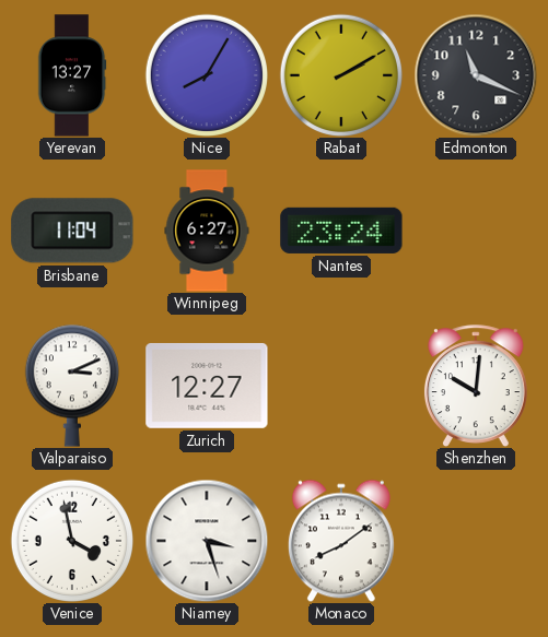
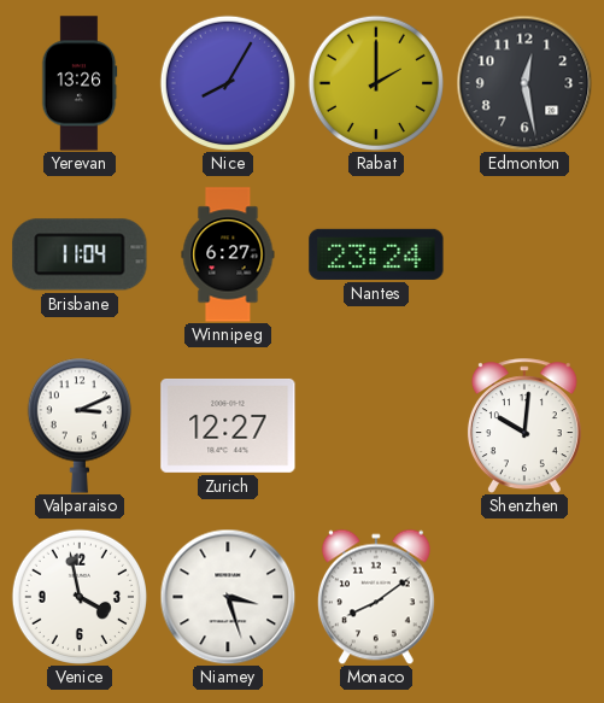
Yerevan: 13:27 -> 13:26 (80, 83)
Rabat: 2:10 -> 2:00 (375, 82)
Edmonton: 11:19 -> 12:28 (524, 83)
